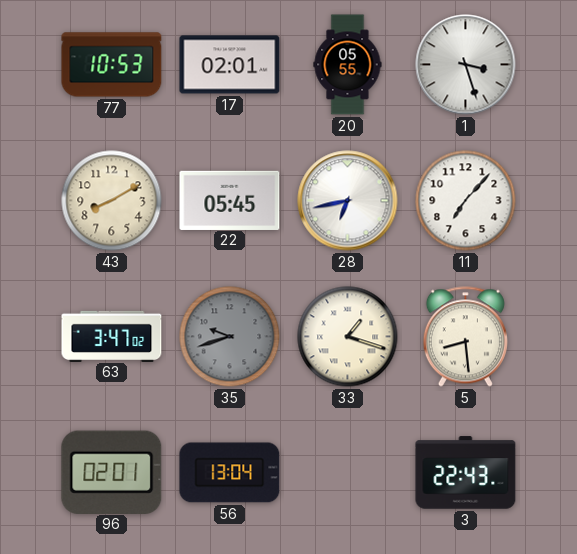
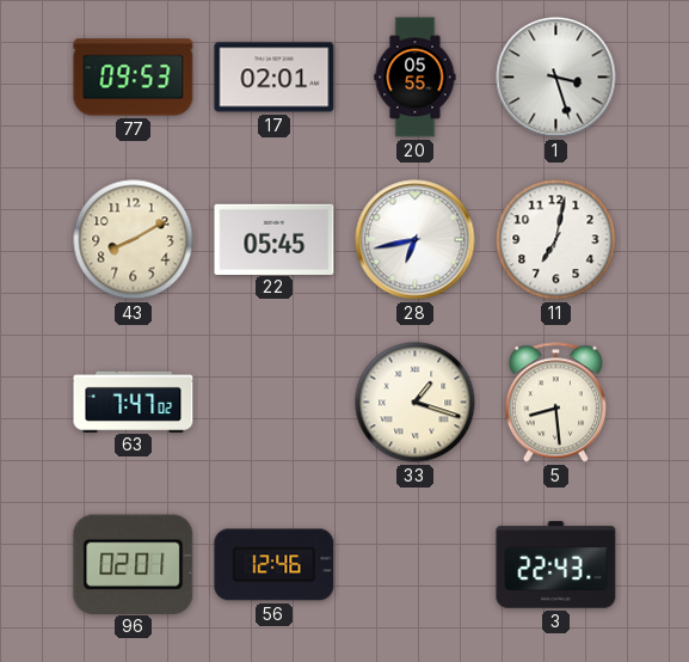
77: 10:53 -> 09:53 (134, 78)
11: 7:07 -> 7:02 (556, 240)
63: 3:47 -> 7:47 (134, 402)
35: 9:42 -> none (230, 337)
56: 13:04 -> 12:46 (275, 565)
